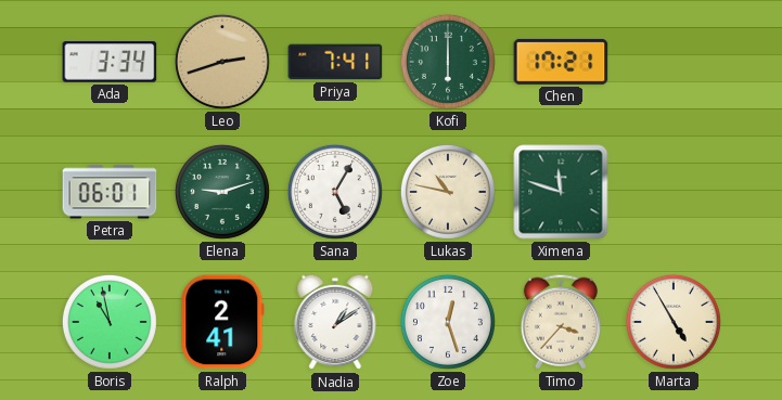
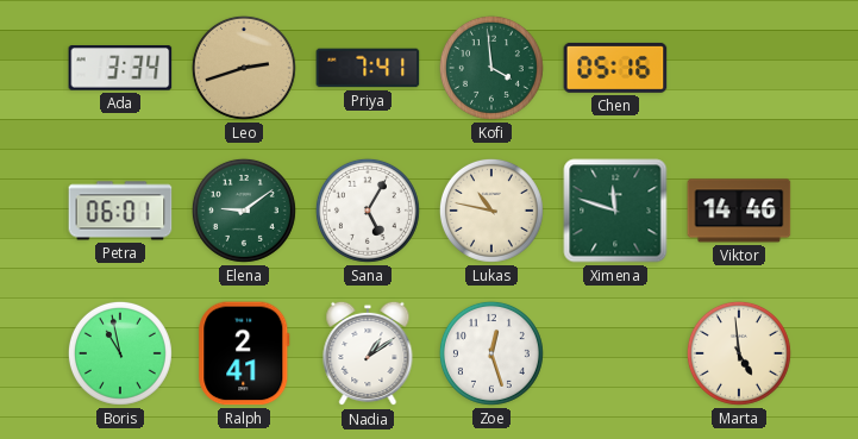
Kofi: 6:00 -> 3:59 (491, 68)
Chen: 17:21 -> 05:16 (615, 68)
Elena: 9:12 -> 9:09 (244, 211)
Viktor: none -> 14:46 (739, 211)
Timo: 3:37 -> none (561, 322)
Marta: 4:55 -> 4:59 (739, 353)
